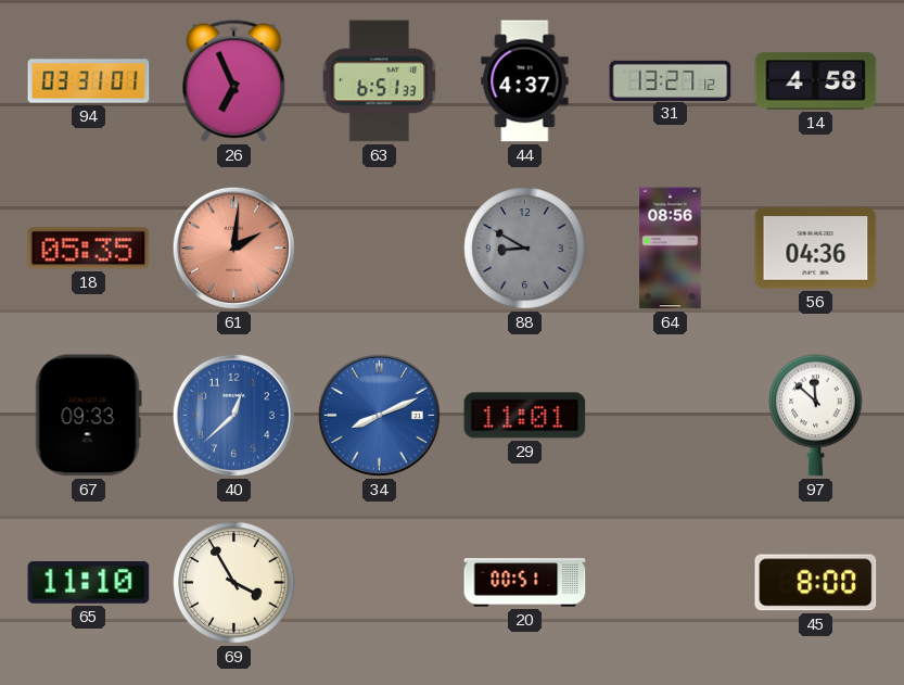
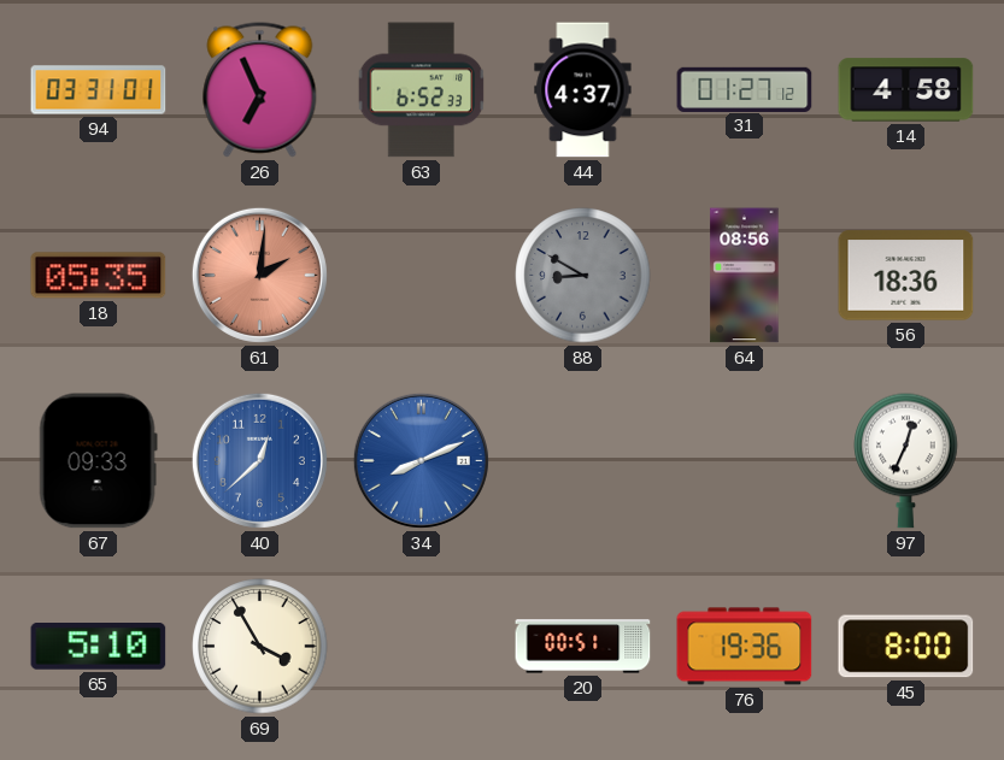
63: 6:51 -> 6:52 (422, 90)
31: 13:27 -> 01:27 (745, 89)
56: 04:36 -> 18:36 (906, 276)
29: 11:01 -> none (525, 416)
97: 11:52 -> 12:34 (906, 460)
65: 11:10 -> 5:10 (99, 647)
76: none -> 19:36 (745, 647)
